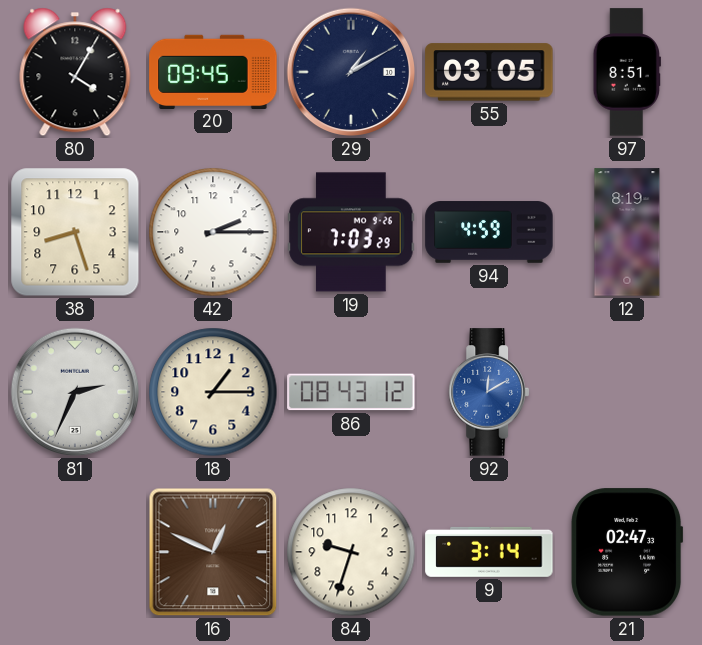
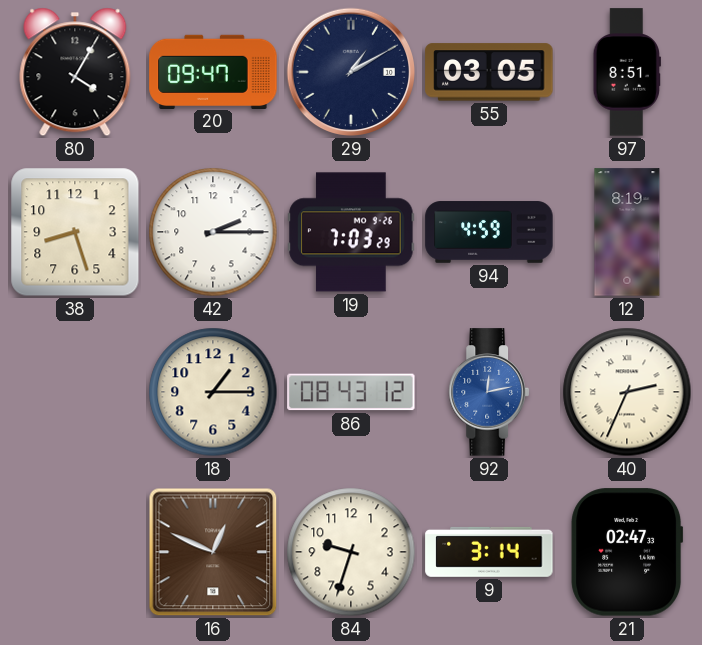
20: 09:45 -> 09:47 (213, 71)
81: 2:34 -> none (75, 392)
92: 12:10 -> 12:13 (489, 392)
40: none -> 2:34 (627, 392)
